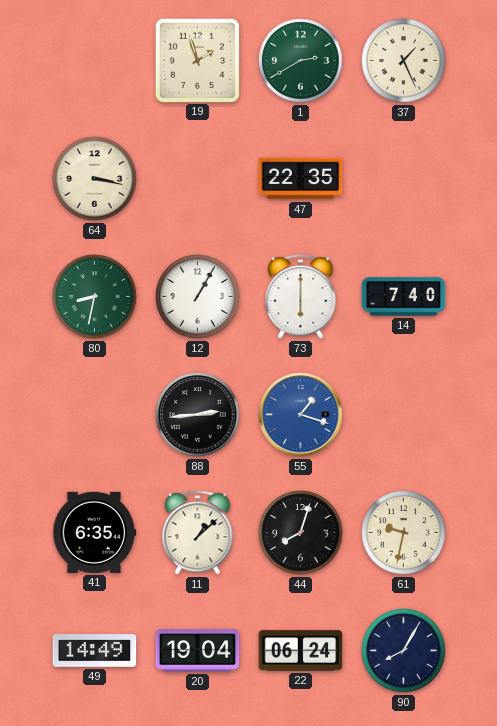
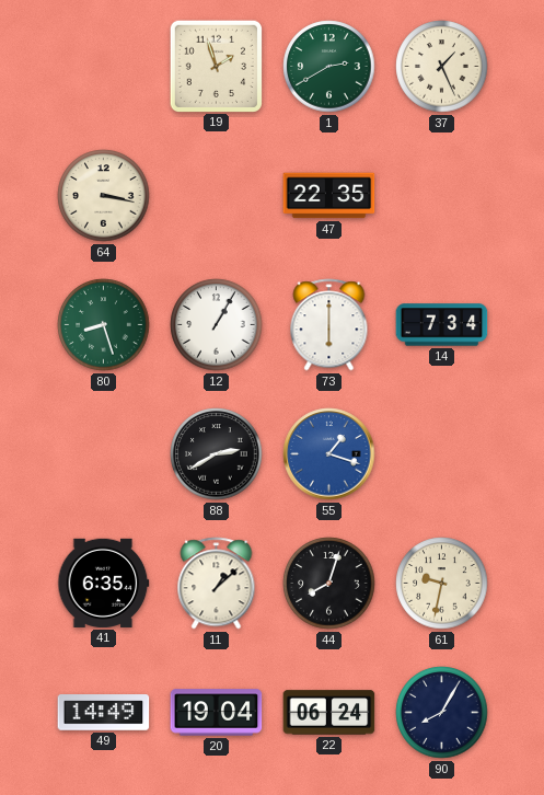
80: 8:32 -> 8:27 (104, 325)
14: 7:40 -> 7:34 (442, 325)
88: 2:44 -> 2:40 (217, 454)
